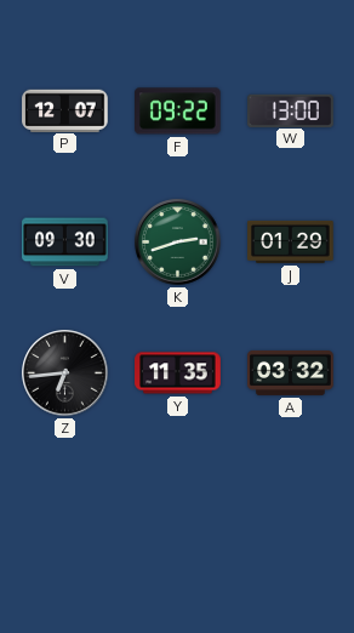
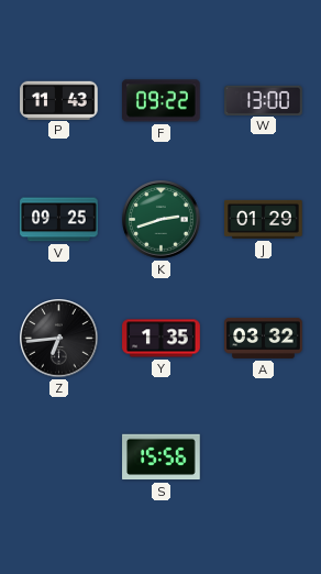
P: 12:07 -> 11:43 (59, 100)
V: 09:30 -> 09:25 (59, 220)
Y: 11:35 -> 1:35 (162, 339)
S: none -> 15:56 (162, 457)
